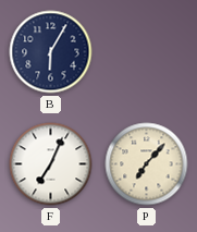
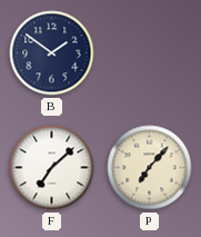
B: 6:05 -> 1:51 (52, 53)
F: 7:04 -> 7:08 (52, 168)
